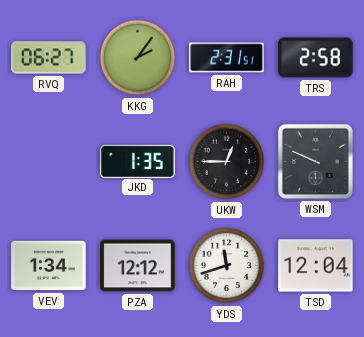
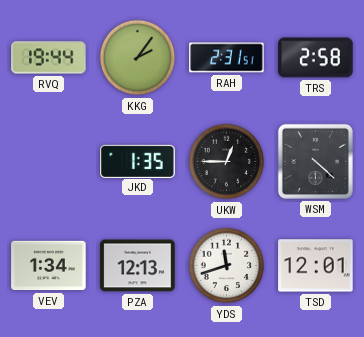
RVQ: 06:27 -> 19:44 (49, 58)
WSM: 9:49 -> 4:22 (315, 161)
PZA: 12:12 -> 12:13 (138, 266)
TSD: 12:04 -> 12:01 (316, 266)
